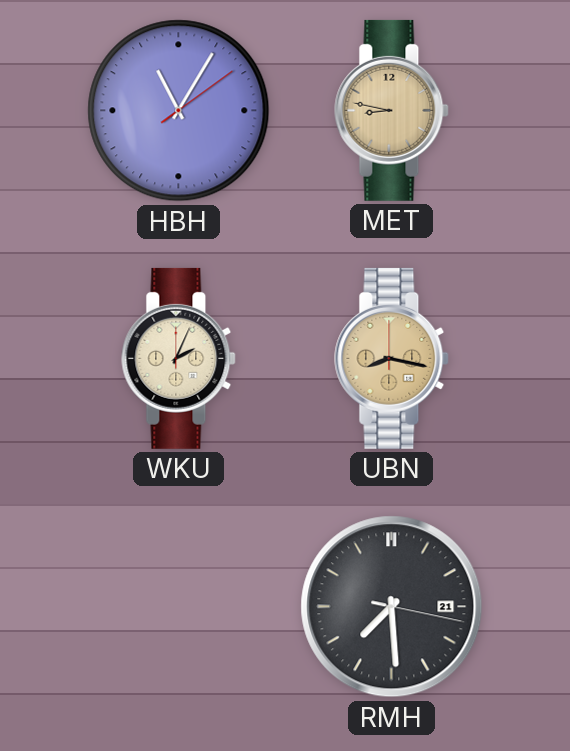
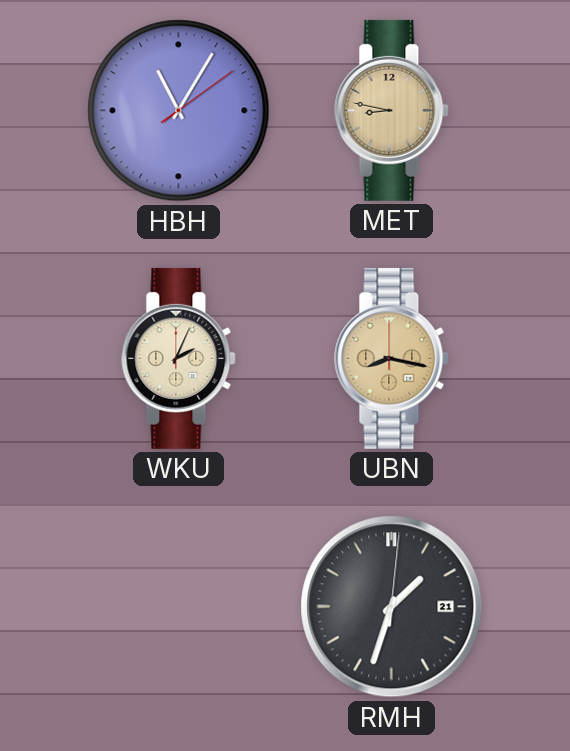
RMH: 7:29 -> 1:33 (392, 607)
